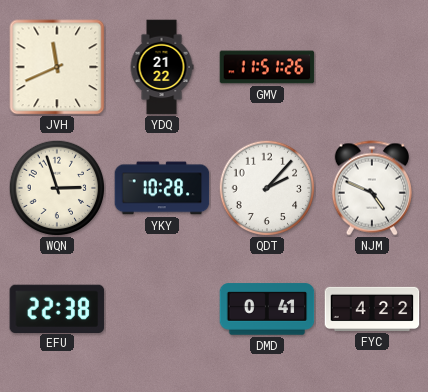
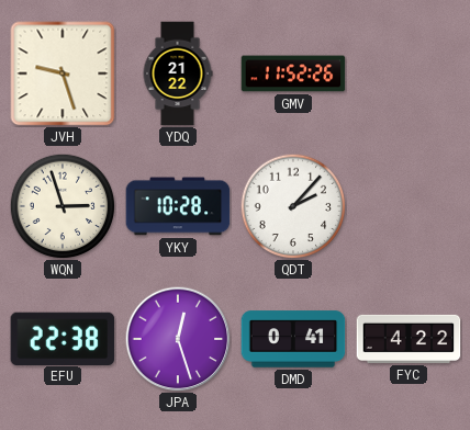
JVH: 11:41 -> 9:27 (63, 73)
GMV: 11:51 -> 11:52 (293, 73)
NJM: 4:49 -> none (372, 188)
JPA: none -> 12:27 (178, 339)
